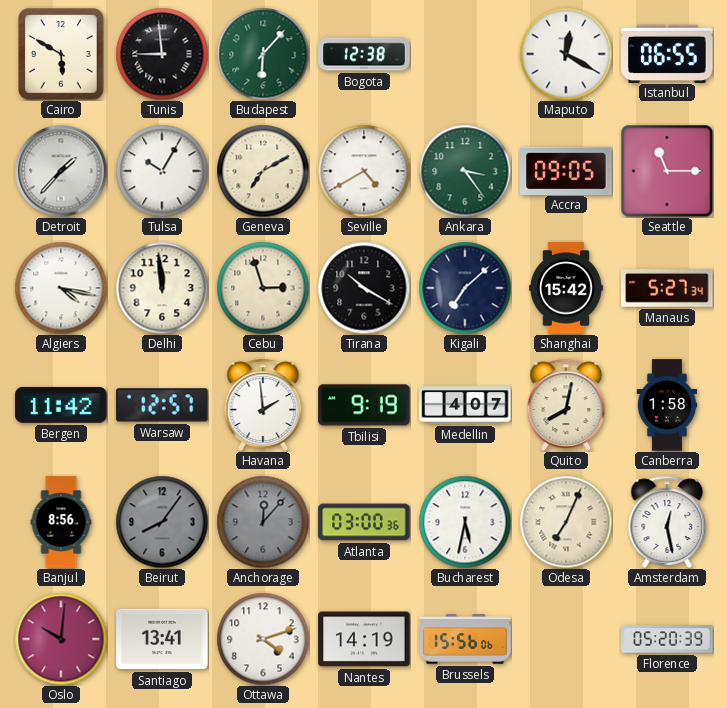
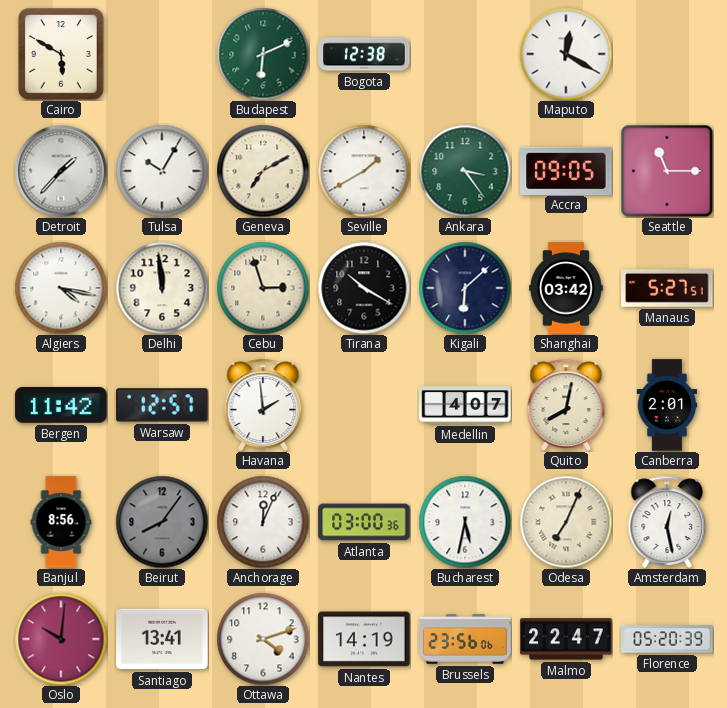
Tunis: 8:59 -> none (162, 54)
Budapest: 6:07 -> 6:11 (263, 54)
Istanbul: 06:55 -> none (667, 53)
Seville: 4:40 -> 1:40 (364, 171)
Kigali: 7:08 -> 6:08 (465, 288)
Shanghai: 15:42 -> 03:42 (566, 288)
Manaus: 5:27:34 -> 5:27:51 (667, 289)
Tbilisi: 9:19 -> none (364, 405)
Canberra: 1:58 -> 2:01 (667, 405)
Anchorage: 12:07 -> 12:04 (263, 522)
Anchorage dial: grey -> white (263, 522)
Brussels: 15:56 -> 23:56 (465, 639)
Malmo: none -> 22:47 (566, 639)
